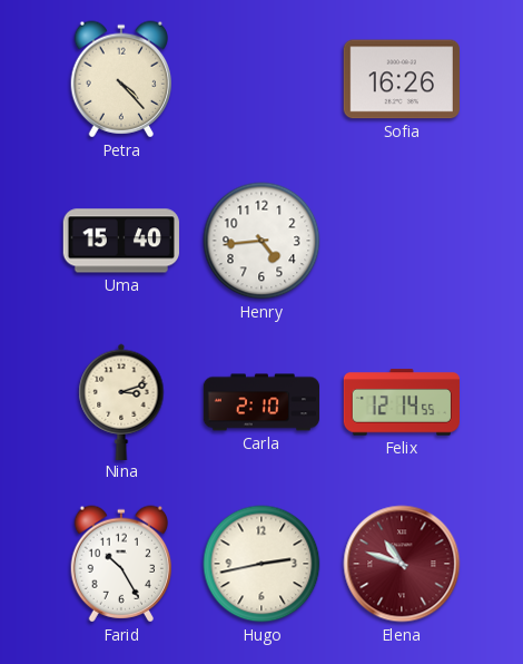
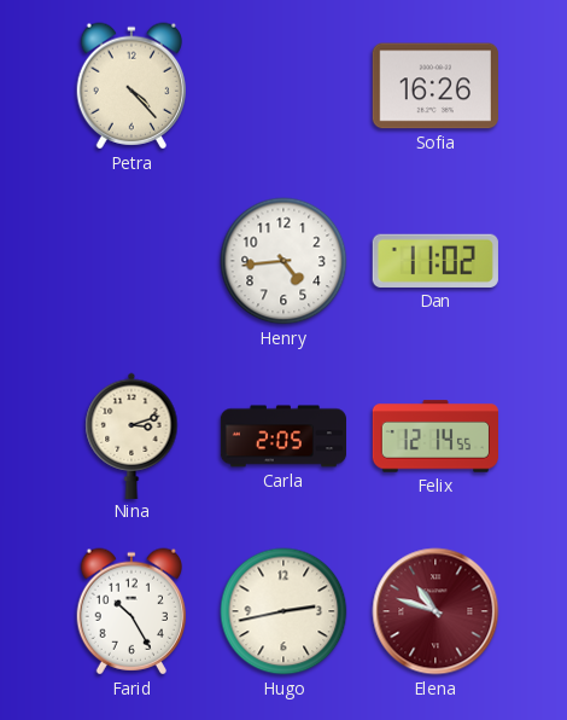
Uma: 15:40 -> none (121, 241)
Dan: none -> 11:02 (436, 261)
Carla: 2:10 -> 2:05 (283, 436)
